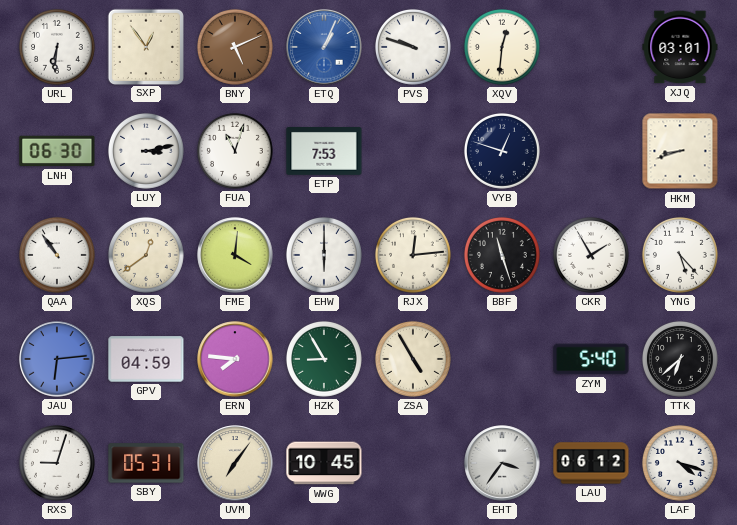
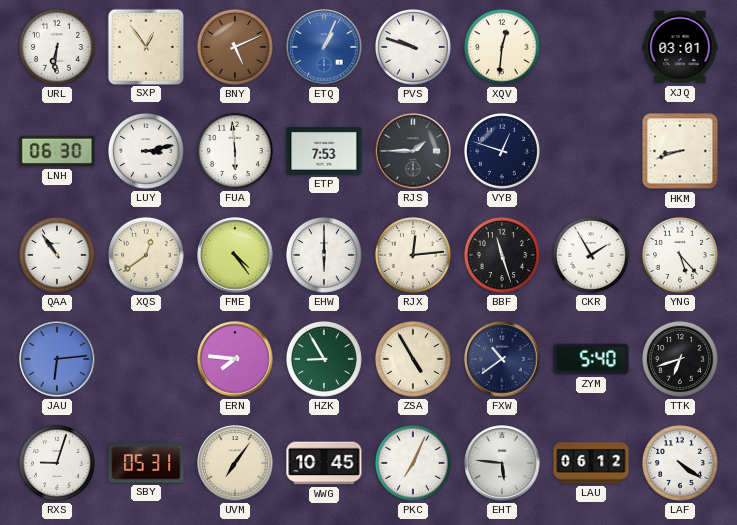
FUA: 11:03 -> 5:59 (235, 151)
RJS: none -> 1:45 (413, 151)
FME: 4:01 -> 4:24 (235, 255)
GPV: 04:59 -> none (146, 359)
FXW: none -> 10:39 (502, 359)
TTK: 6:38 -> 6:42 (680, 359)
PKC: none -> 7:04 (413, 463)
EHT: 3:36 -> 5:46 (502, 463)
LAF: 4:18 -> 4:21 (680, 463)
